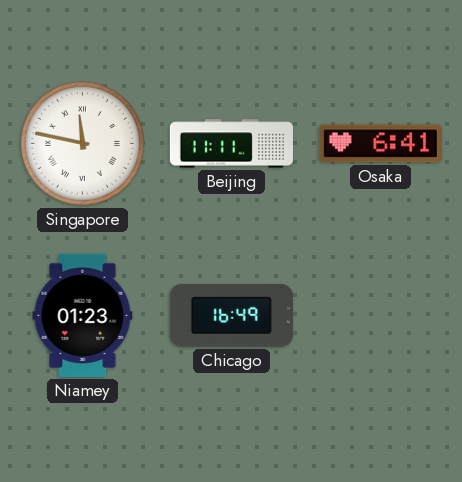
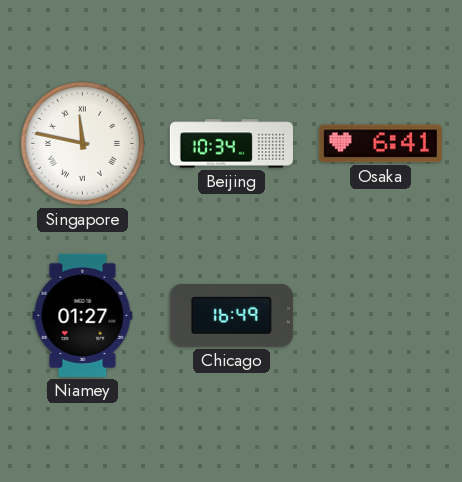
Beijing: 11:11 -> 10:34 (231, 144)
Niamey: 01:23 -> 01:27 (83, 315)
